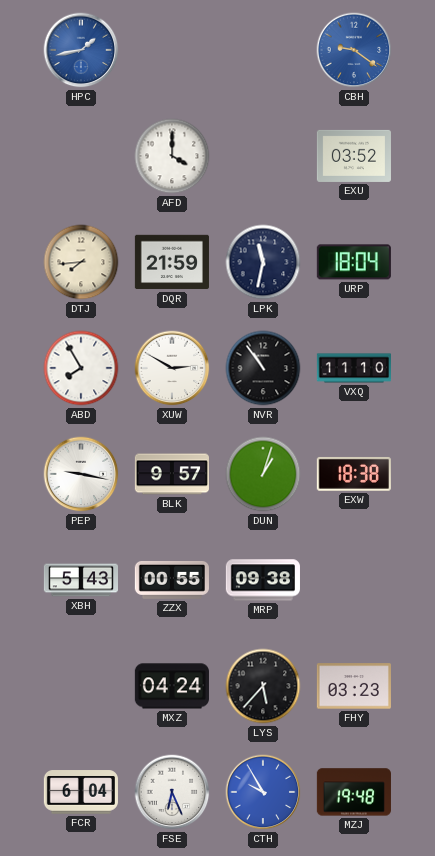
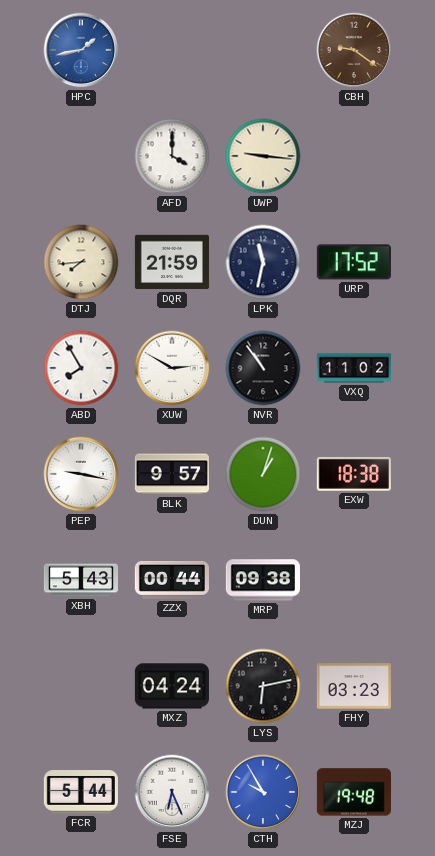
CBH dial: blue -> brown (354, 50)
UWP: none -> 9:16 (263, 156)
EXU: 03:52 -> none (354, 156)
URP: 18:04 -> 17:52 (354, 262)
VXQ: 11:10 -> 11:02 (353, 368)
ZZX: 00:55 -> 00:44 (172, 580)
LYS: 5:37 -> 6:13 (263, 686)
FCR: 6:04 -> 5:44 (81, 792)
